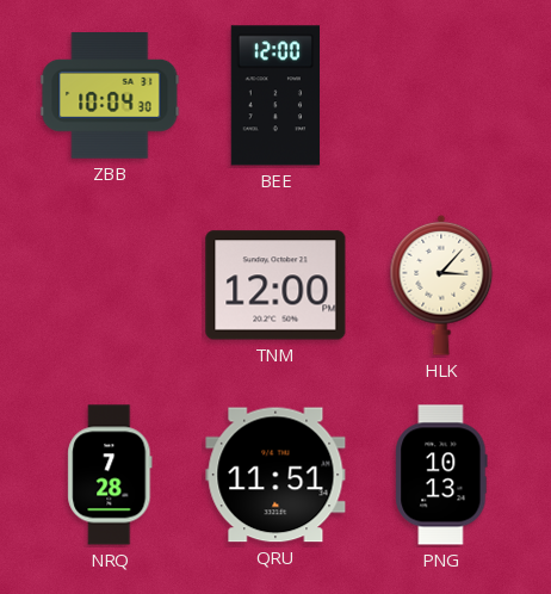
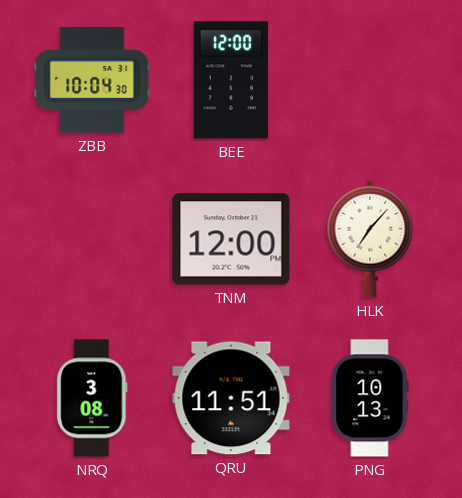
HLK: 3:07 -> 7:07 (370, 239)
NRQ: 7:28 -> 3:08 (92, 398)
